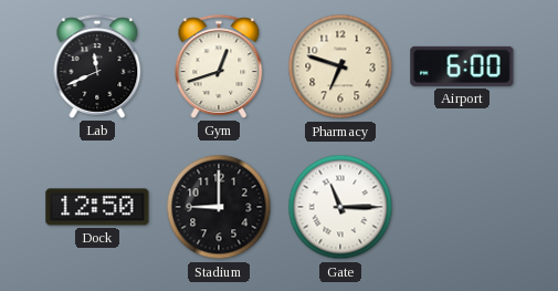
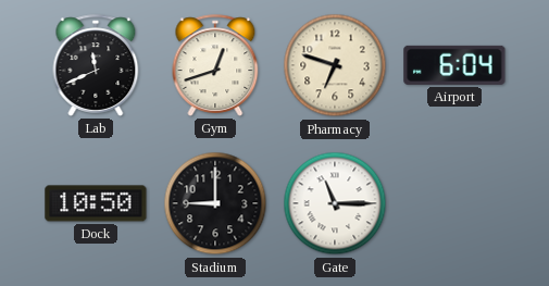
Airport: 6:00 -> 6:04 (454, 65)
Dock: 12:50 -> 10:50 (96, 203)
